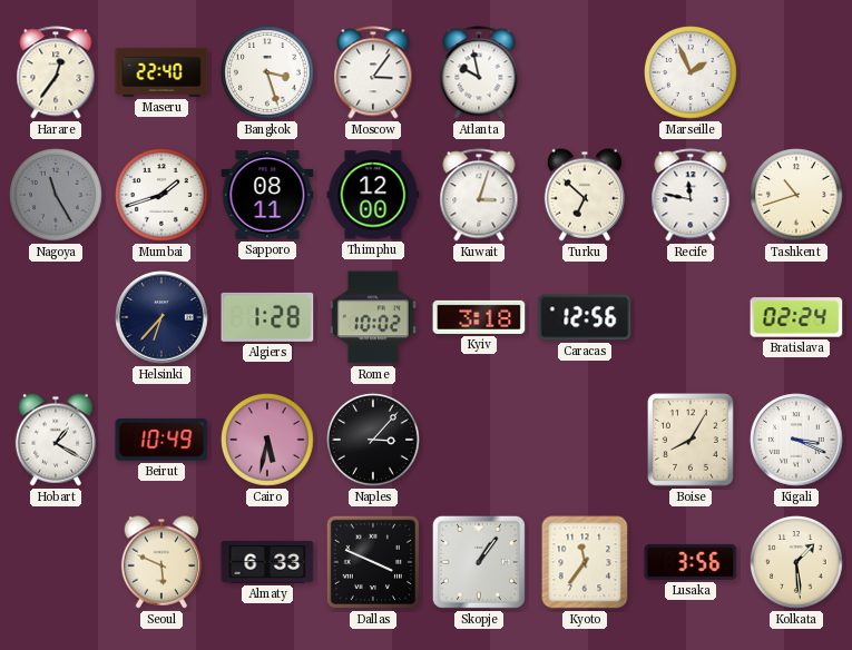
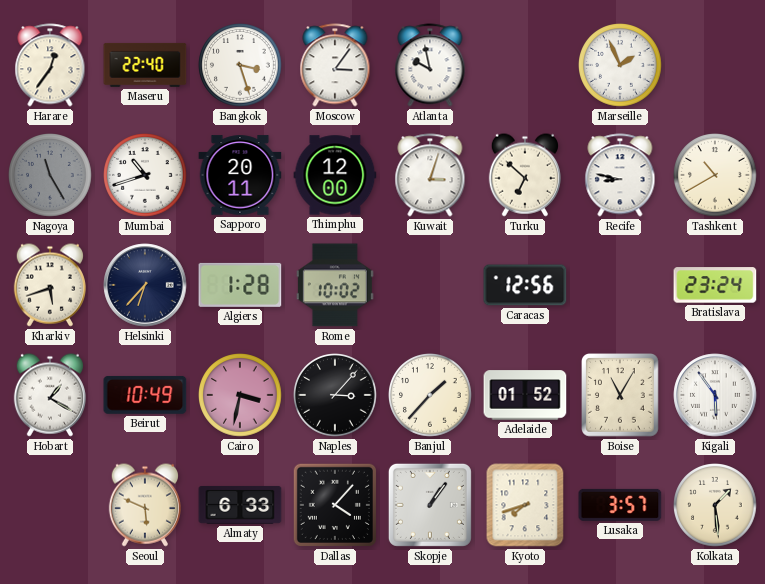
Mumbai: 1:42 -> 10:42 (146, 176)
Sapporo: 08:11 -> 20:11 (240, 175)
Recife: 11:47 -> 8:47 (620, 175)
Tashkent: 10:42 -> 10:40 (716, 176)
Kharkiv: none -> 5:42 (50, 285)
Kyiv: 3:18 -> none (479, 317)
Bratislava: 02:24 -> 23:24 (715, 285)
Cairo: 5:32 -> 3:32 (241, 396)
Banjul: none -> 1:37 (431, 396)
Adelaide: none -> 01:52 (525, 395)
Boise: 8:05 -> 11:05 (621, 396)
Kigali: 3:19 -> 5:54 (715, 395)
Dallas: 3:49 -> 4:07 (335, 505)
Kyoto: 11:36 -> 7:42 (525, 505)
Lusaka: 3:56 -> 3:57 (620, 505)
